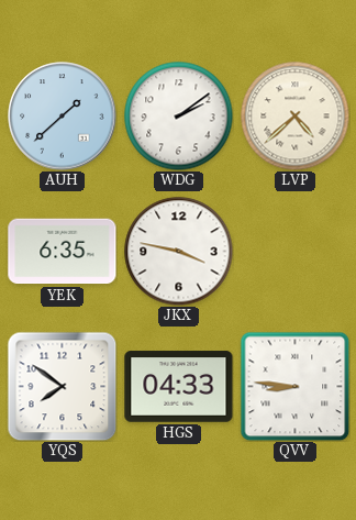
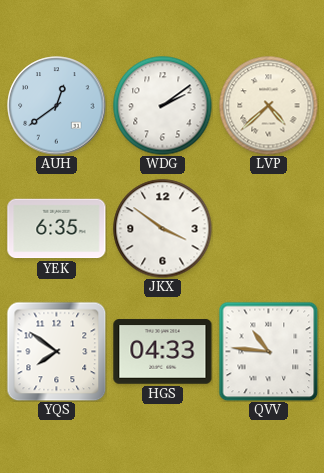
AUH: 1:38 -> 12:39 (57, 106)
JKX: 3:47 -> 3:51 (163, 229)
QVV: 8:46 -> 10:46 (268, 351)
